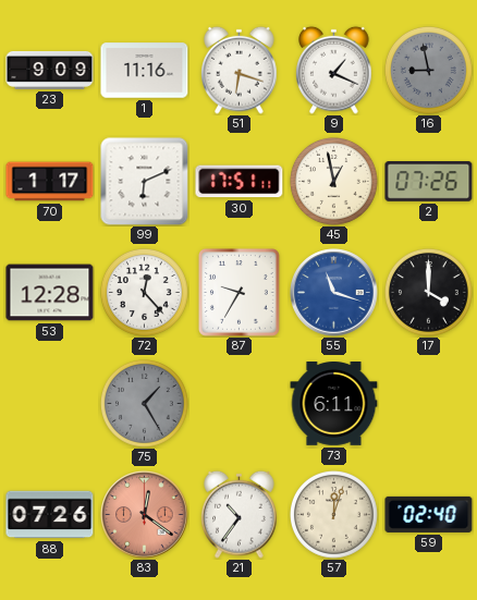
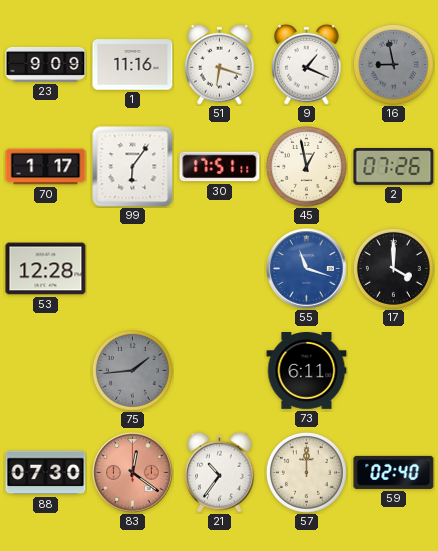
99: 6:11 -> 6:06 (133, 167)
72: 12:23 -> none (144, 292)
87: 9:35 -> none (238, 292)
75: 1:25 -> 1:44 (132, 370)
88: 07:26 -> 07:30 (46, 473)
57: 12:03 -> 12:00 (306, 472)
